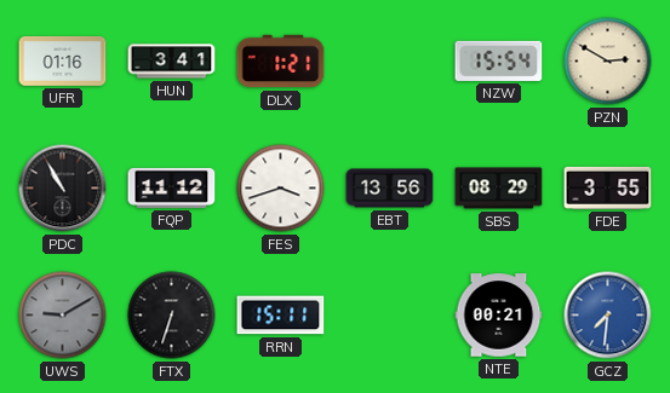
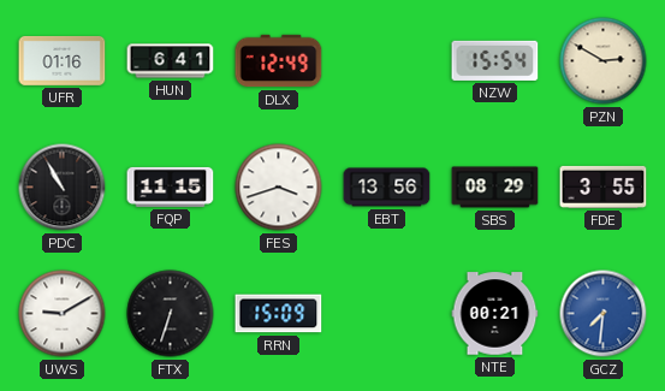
HUN: 3:41 -> 6:41 (171, 61)
DLX: 1:21 -> 12:49 (279, 61)
FQP: 11:12 -> 11:15 (171, 186)
UWS dial: grey -> white (63, 314)
RRN: 15:11 -> 15:09 (279, 314)
